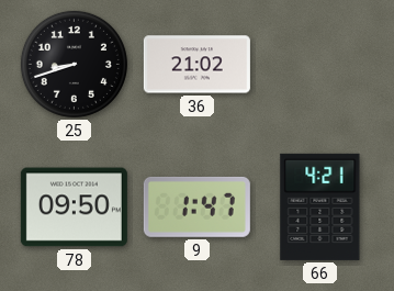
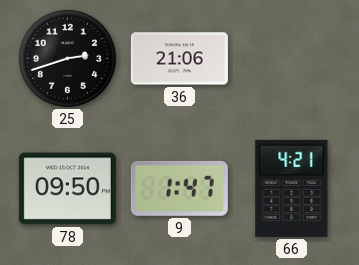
25: 8:42 -> 2:42 (67, 58)
36: 21:02 -> 21:06 (179, 59)
